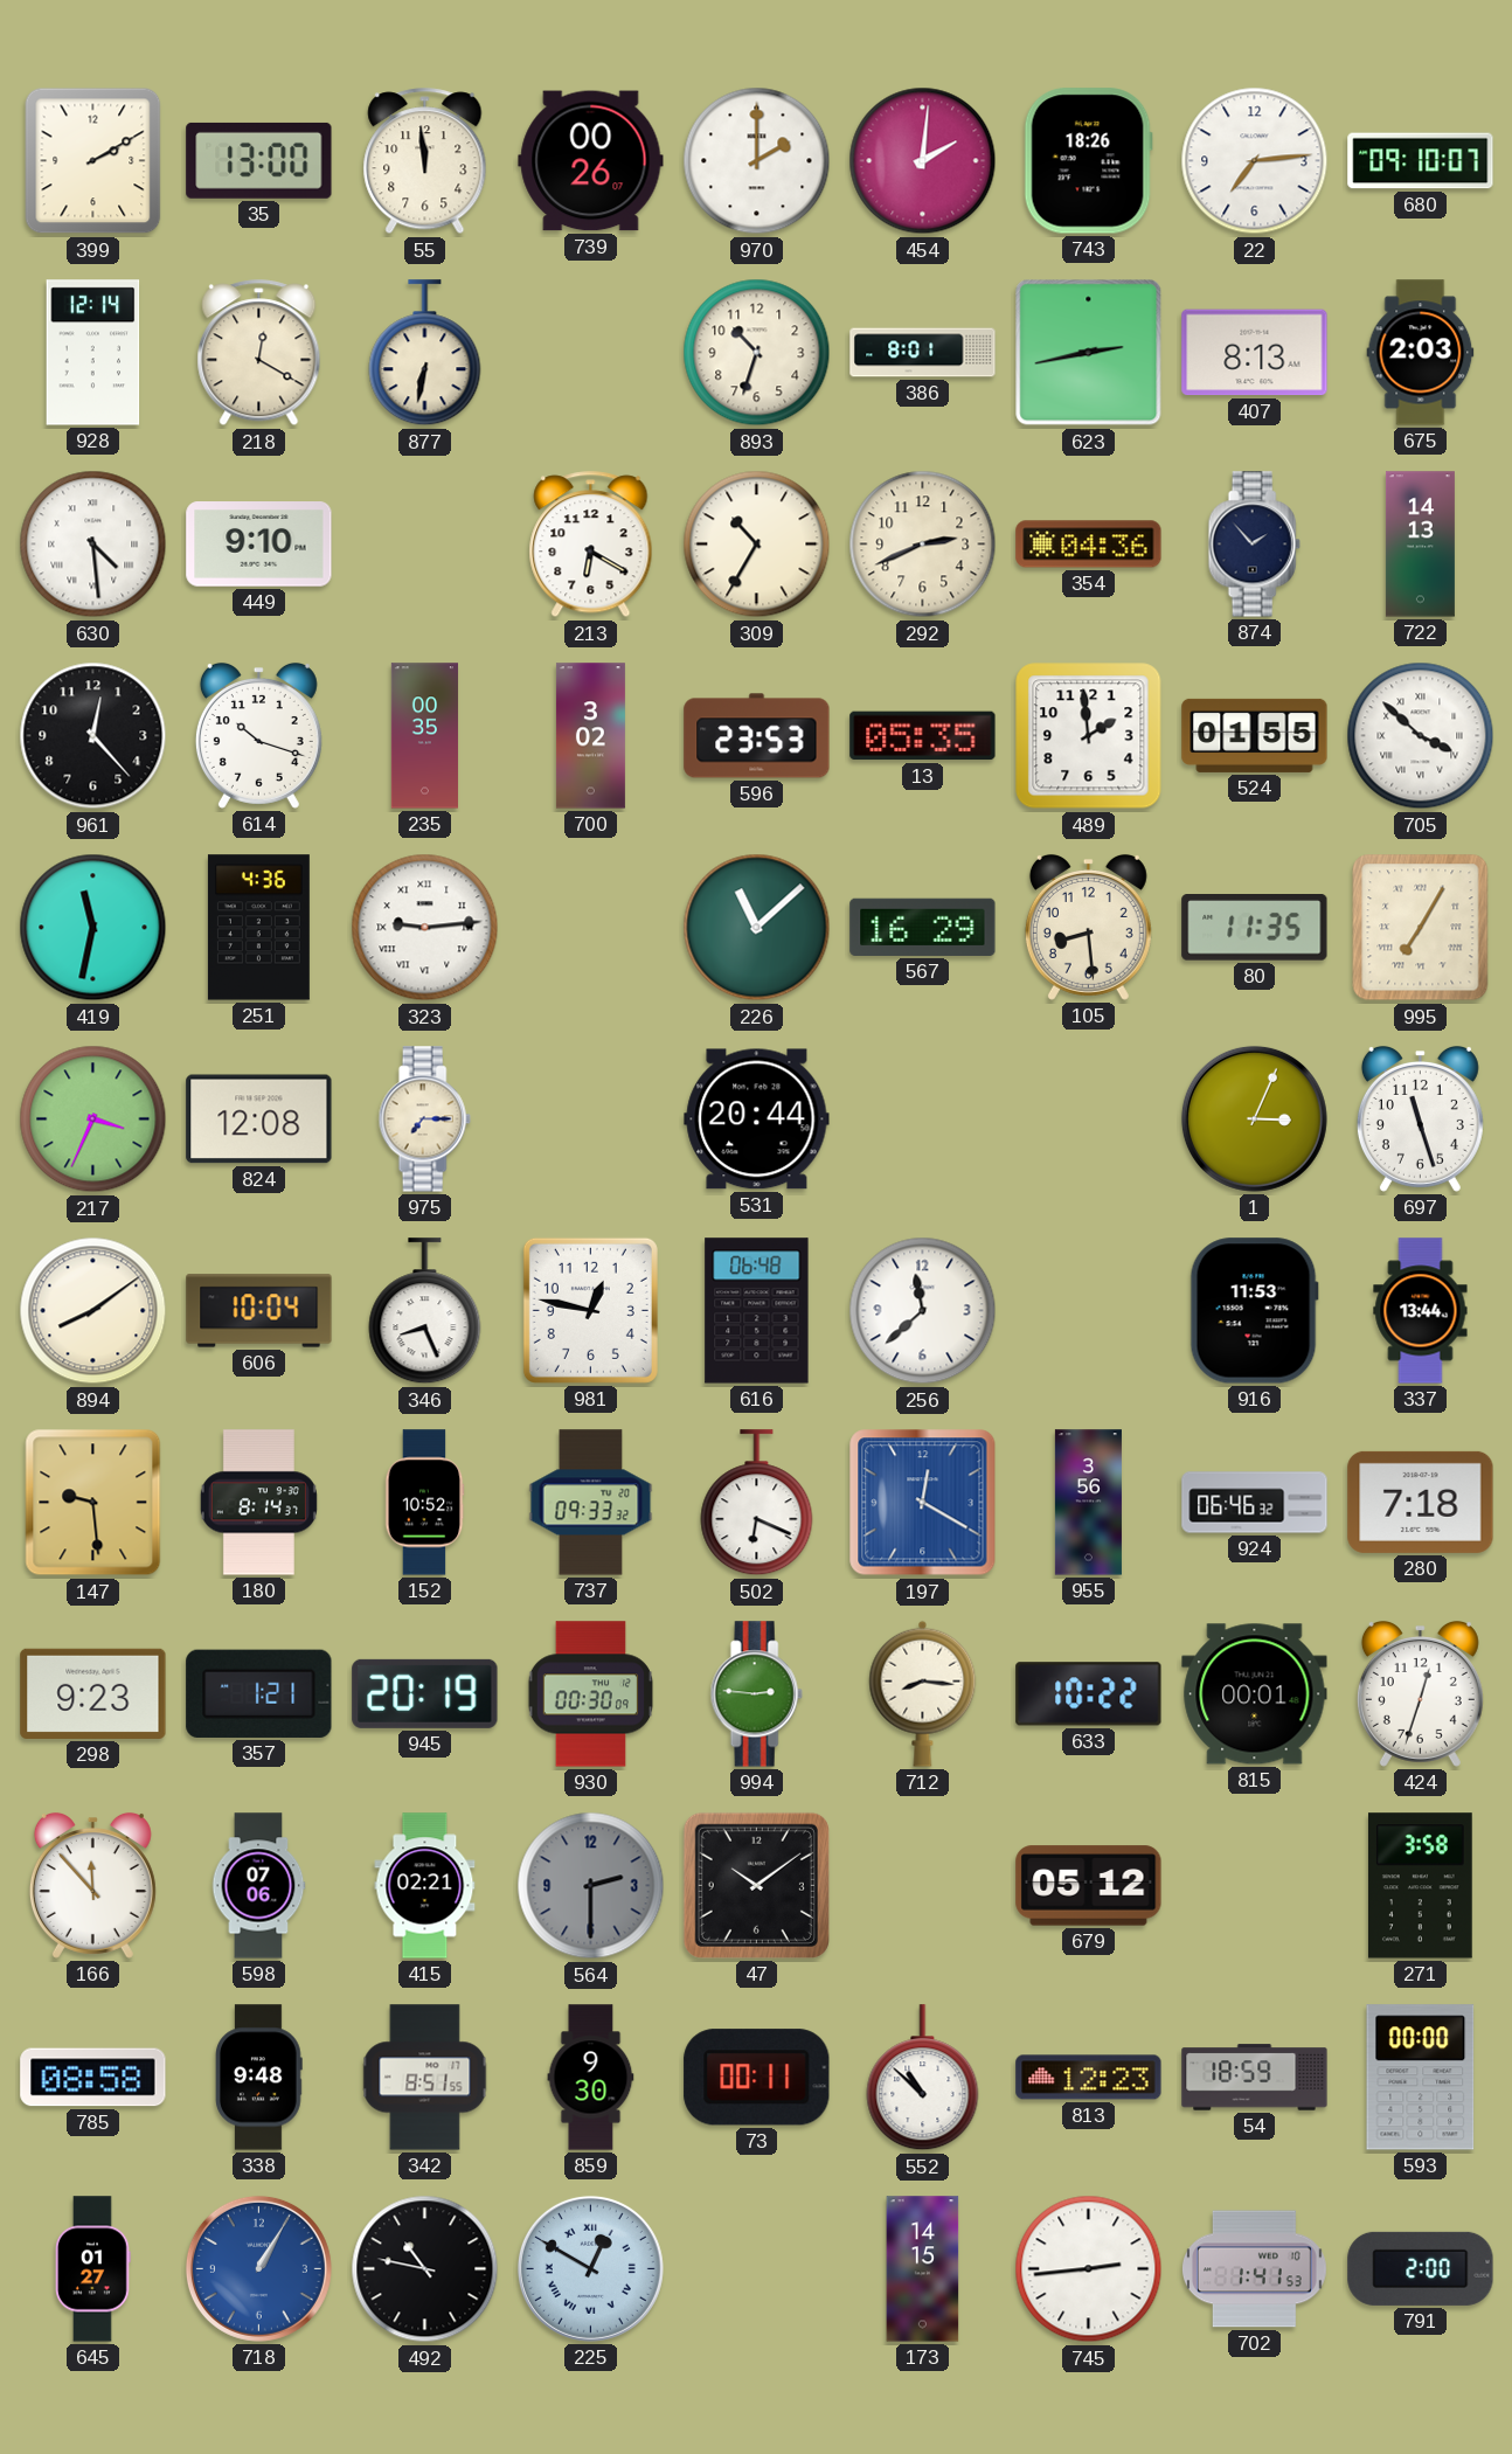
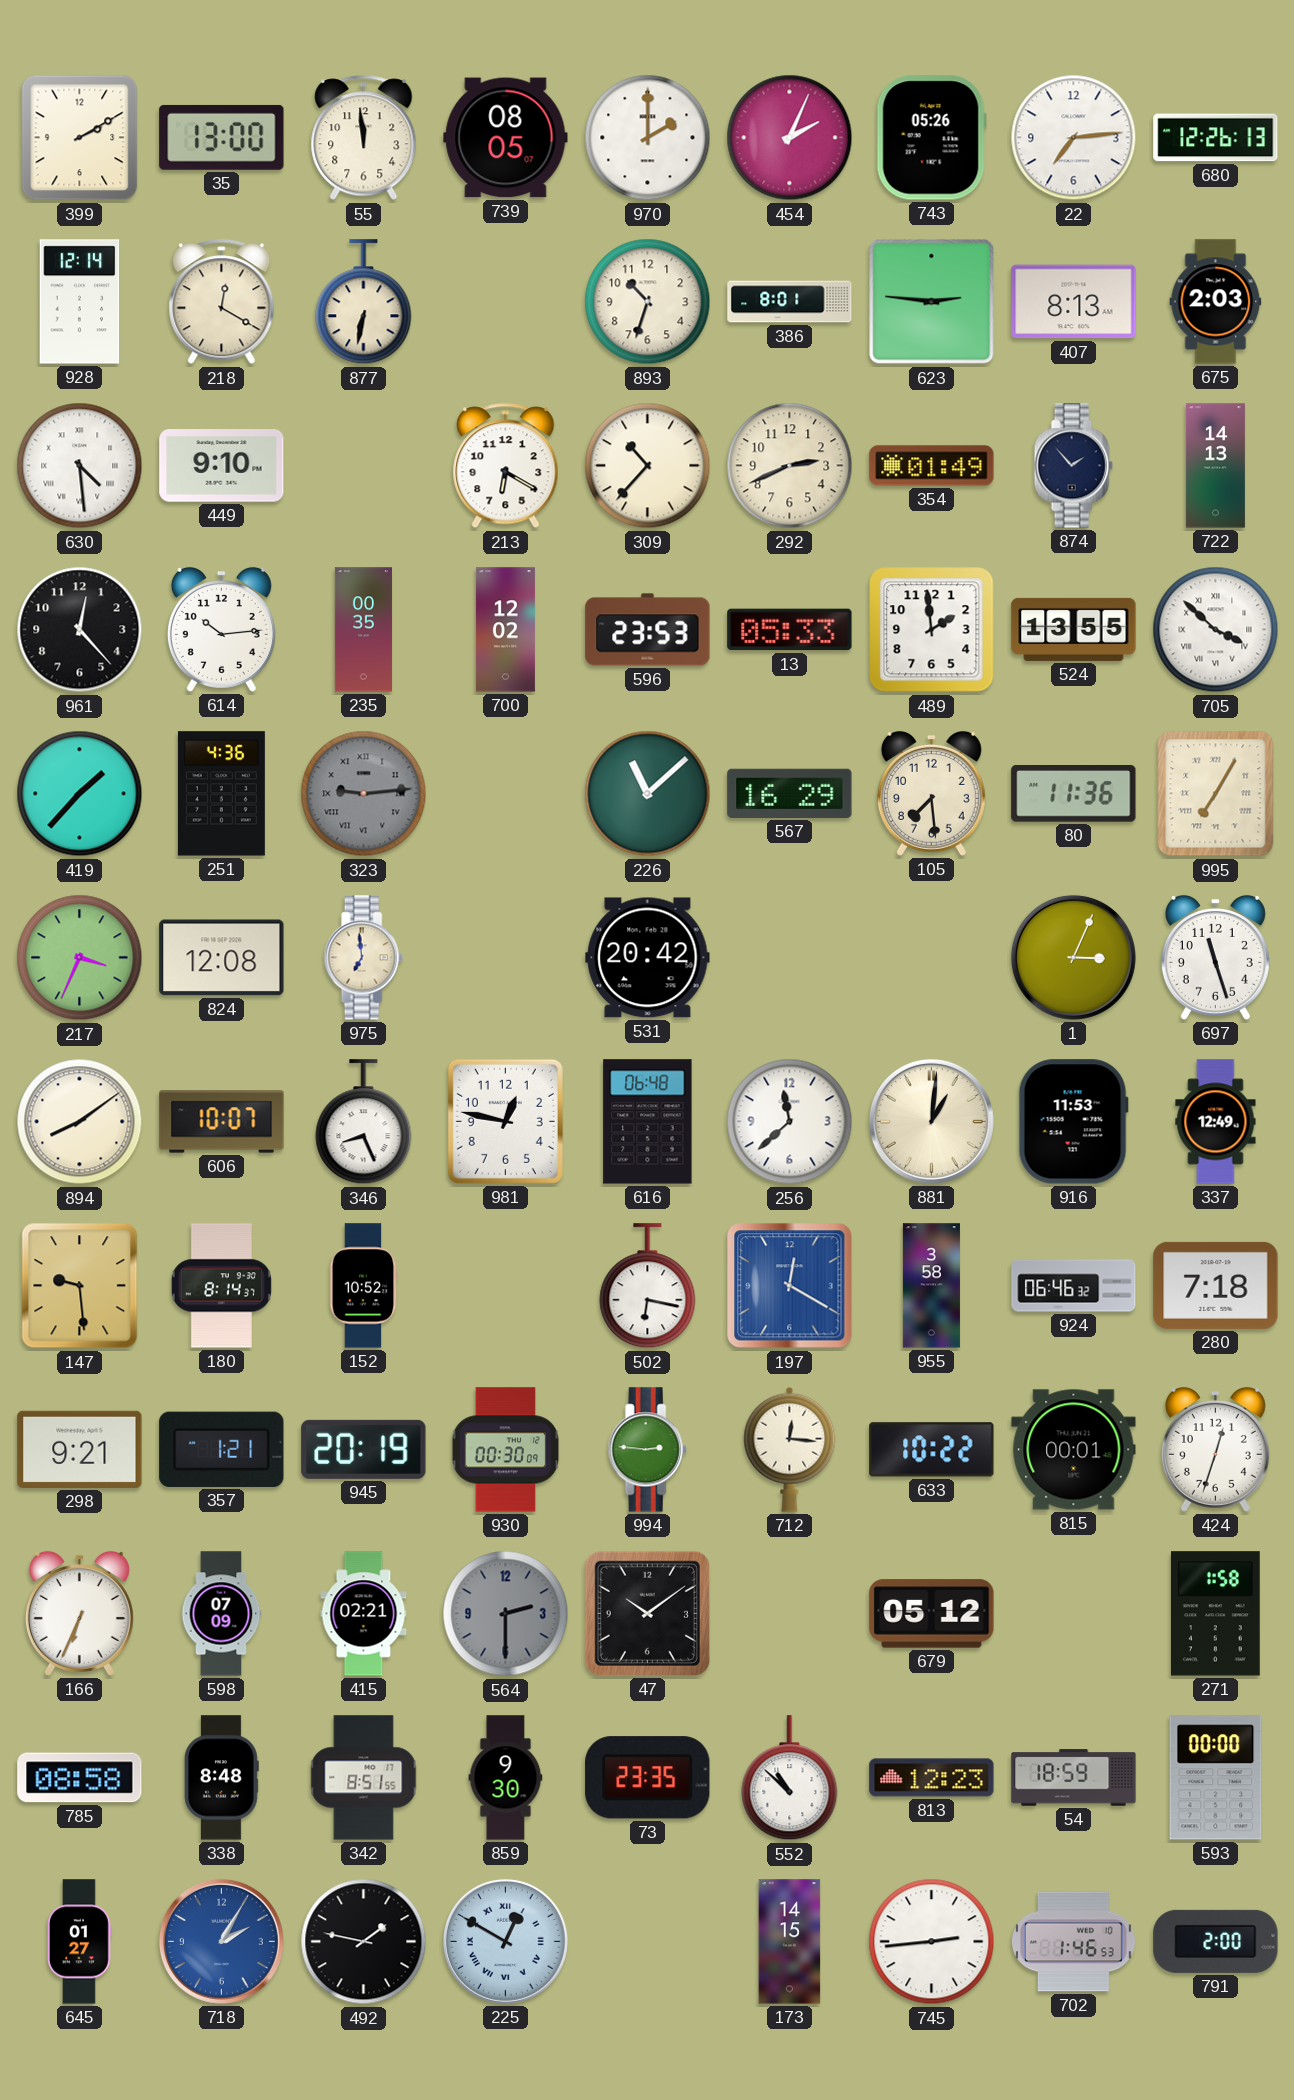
739: 00:26 -> 08:05 (506, 138)
454: 2:01 -> 2:04 (790, 138)
743: 18:26 -> 05:26 (931, 138)
680: 09:10 -> 12:26 (1216, 138)
623: 2:43 -> 2:46 (932, 302)
309: 10:35 -> 10:37 (648, 466)
354: 04:36 -> 01:49 (932, 466)
614: 10:18 -> 10:14 (221, 629)
700: 3:02 -> 12:02 (505, 630)
13: 05:35 -> 05:33 (790, 630)
524: 01:55 -> 13:55 (1074, 629)
419: 11:32 -> 1:37 (80, 794)
323 dial: white -> grey (364, 794)
105: 8:29 -> 7:29 (931, 793)
80: 11:35 -> 11:36 (1074, 794)
975: 7:15 -> 6:59 (363, 958)
531: 20:44 -> 20:42 (648, 958)
606: 10:04 -> 10:07 (222, 1122)
881: none -> 1:01 (931, 1121)
337: 13:44 -> 12:49 (1216, 1122)
737: 09:33 -> none (591, 1503)
502: 6:19 -> 6:17 (648, 1286)
955: 3:56 -> 3:58 (931, 1286)
298: 9:23 -> 9:21 (80, 1449)
712: 8:16 -> 12:16 (790, 1449)
166: 11:53 -> 6:34 (79, 1613)
598: 07:06 -> 07:09 (221, 1614)
271: 3:58 -> 1:58 (1215, 1614)
338: 9:48 -> 8:48 (222, 1778)
73: 00:11 -> 23:35 (648, 1778)
718: 1:05 -> 2:05 (221, 1941)
492: 10:47 -> 1:47 (364, 1942)
702: 1:41 -> 1:46 (1073, 1942)
